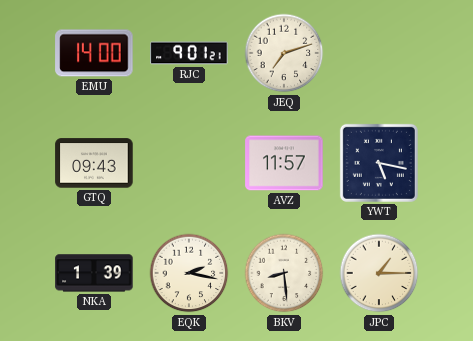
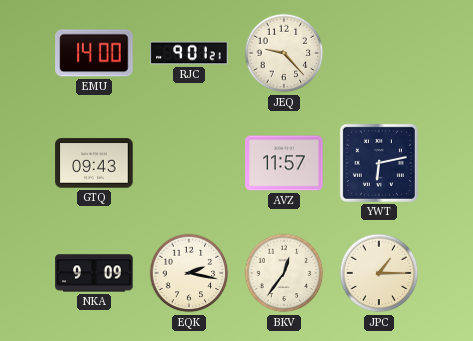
JEQ: 7:12 -> 9:23 (284, 53)
YWT: 5:17 -> 6:13 (379, 163)
NKA: 1:39 -> 9:09 (94, 273)
BKV: 8:29 -> 12:36 (284, 273)
